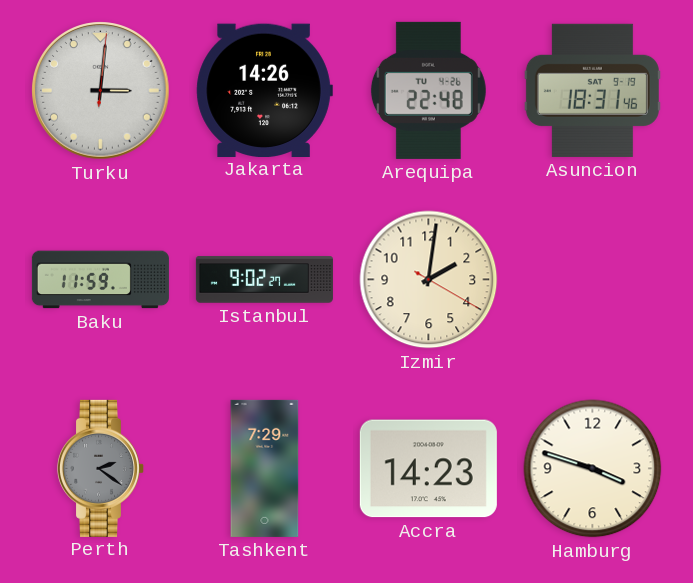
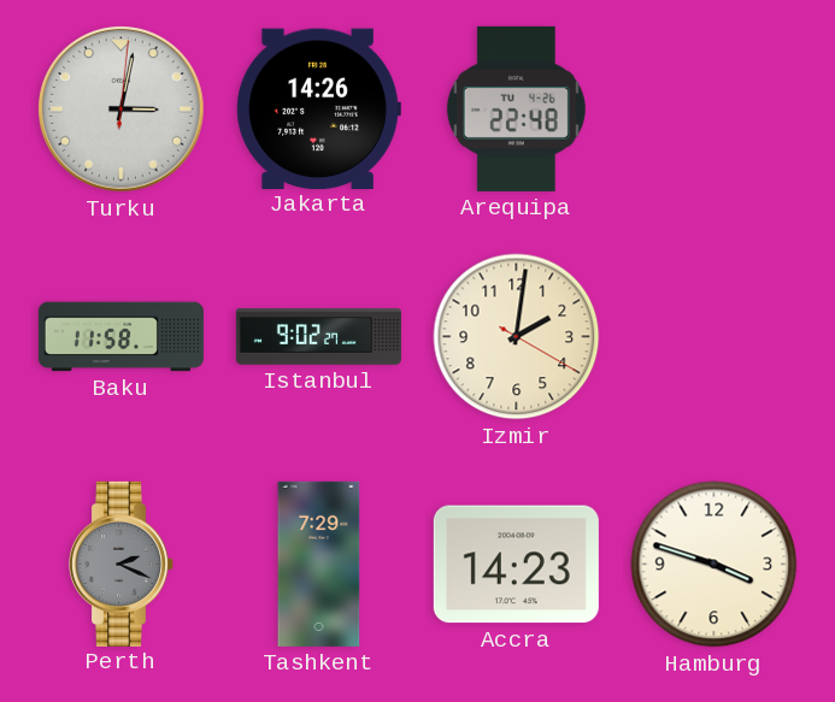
Turku: 3:01 -> 3:02 (122, 110)
Asuncion: 18:31 -> none (592, 90)
Baku: 11:59 -> 11:58 (120, 337)
Perth: 2:21 -> 2:19 (120, 564)
